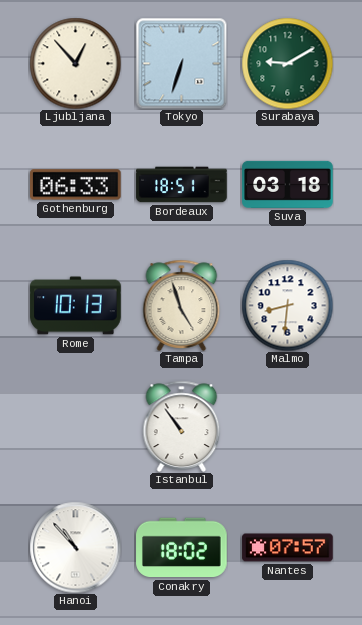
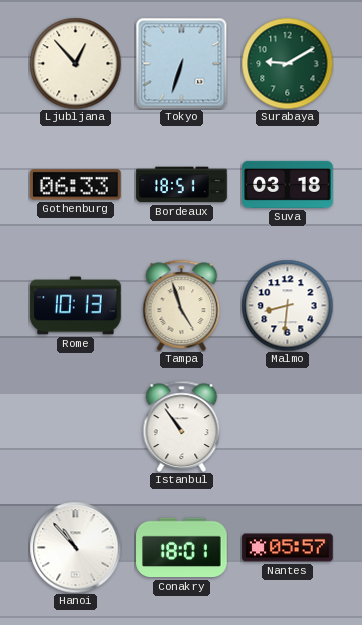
Conakry: 18:02 -> 18:01 (182, 548)
Nantes: 07:57 -> 05:57 (288, 548)
